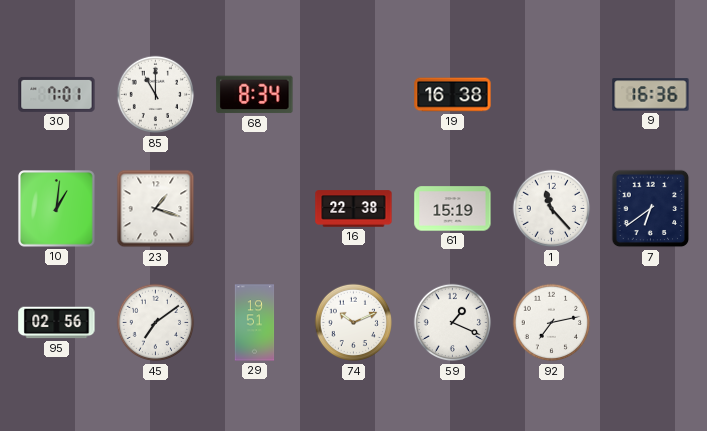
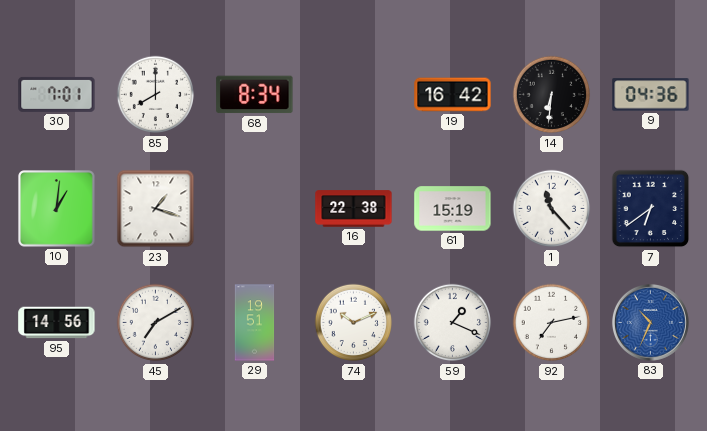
85: 11:00 -> 8:00 (156, 95)
19: 16:38 -> 16:42 (453, 95)
14: none -> 6:31 (552, 95)
9: 16:36 -> 04:36 (651, 95)
95: 02:56 -> 14:56 (57, 323)
45: 7:09 -> 7:10 (156, 323)
83: none -> 10:34 (650, 322)
